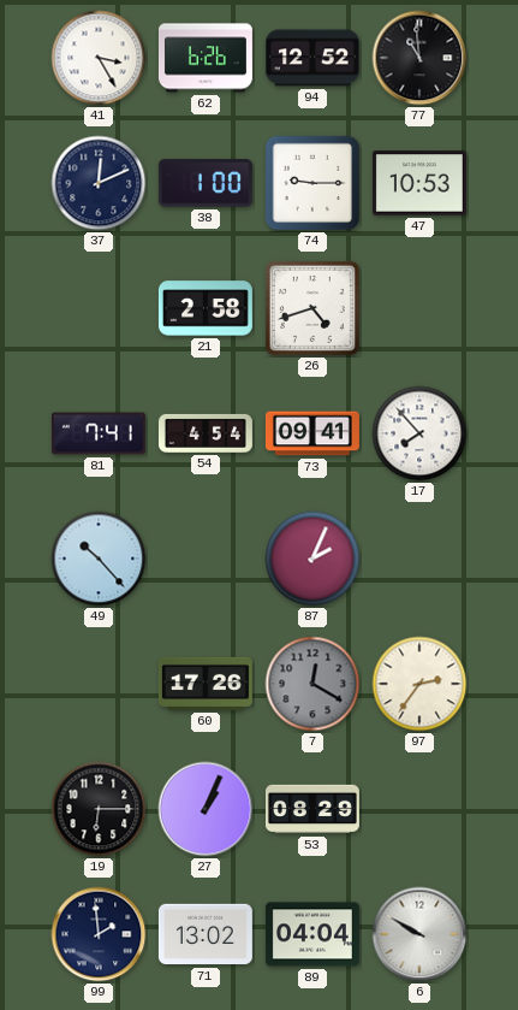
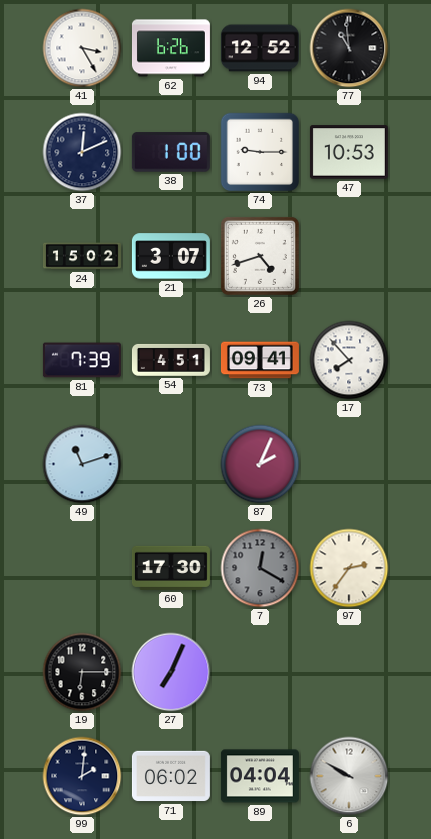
24: none -> 15:02 (82, 256)
21: 2:58 -> 3:07 (171, 256)
81: 7:41 -> 7:39 (82, 360)
54: 4:54 -> 4:51 (171, 360)
49: 10:23 -> 11:12 (82, 464)
60: 17:26 -> 17:30 (171, 568)
27: 1:04 -> 7:04 (171, 672)
53: 08:29 -> none (312, 809)
99: 1:59 -> 2:01 (82, 776)
71: 13:02 -> 06:02 (171, 776)
